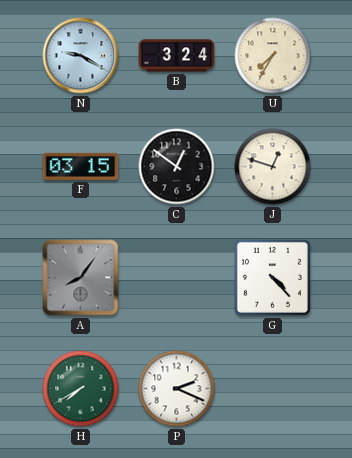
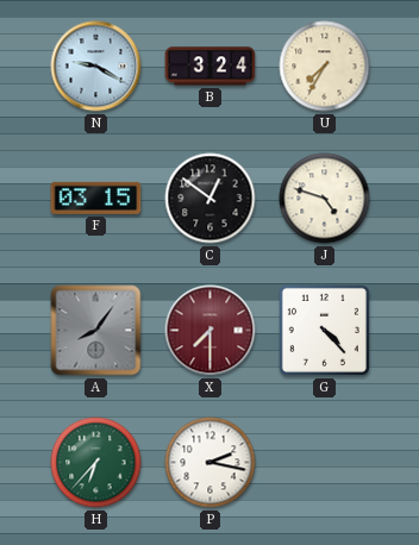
J: 12:48 -> 4:48 (325, 199)
X: none -> 7:30 (211, 331)
H: 7:40 -> 6:37 (96, 463)
P: 2:19 -> 2:17 (211, 463)
